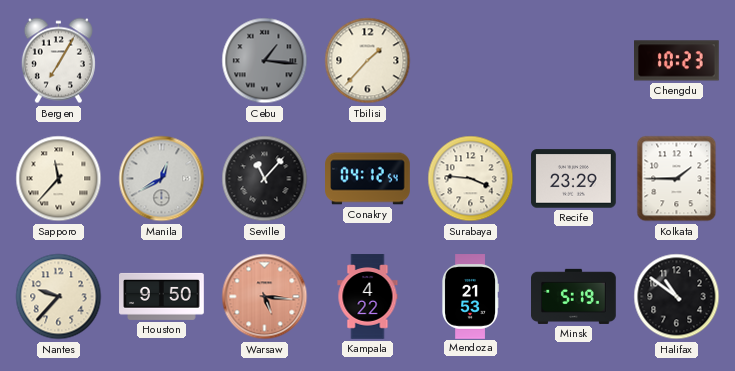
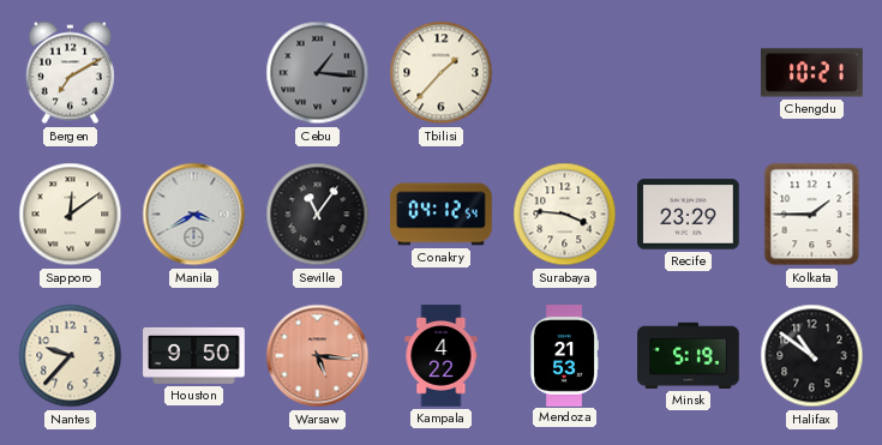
Bergen: 7:05 -> 7:10 (70, 73)
Chengdu: 10:23 -> 10:21 (812, 73)
Sapporo: 11:37 -> 12:09 (71, 215)
Manila: 12:40 -> 3:40 (194, 215)
Seville: 11:07 -> 11:06 (318, 215)
